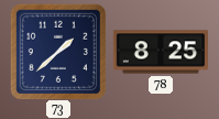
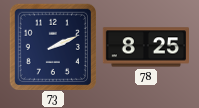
73: 1:38 -> 2:11 (53, 47)
